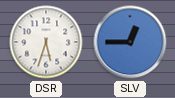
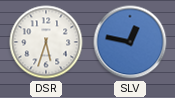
SLV: 12:45 -> 12:47 (130, 42)
